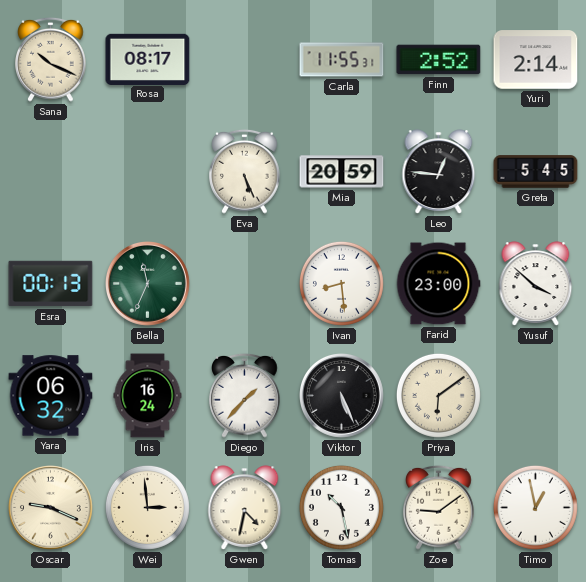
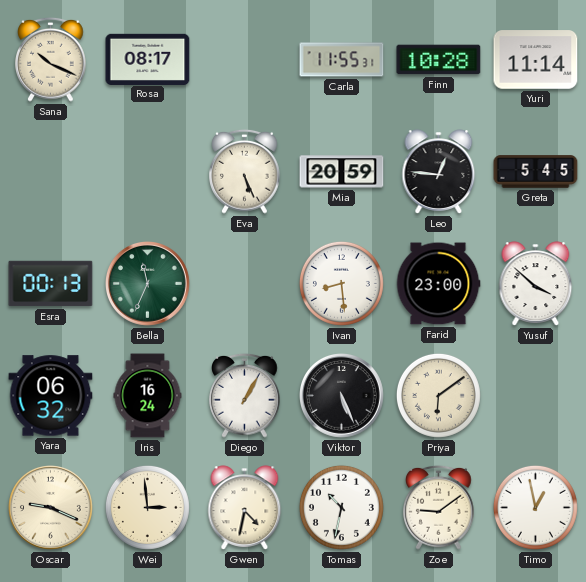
Finn: 2:52 -> 10:28 (439, 60)
Yuri: 2:14 -> 11:14 (536, 60)
Diego: 1:37 -> 1:05 (245, 395)
Tomas: 10:28 -> 10:32 (341, 507)
